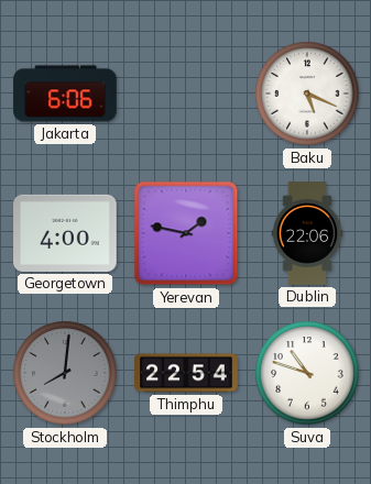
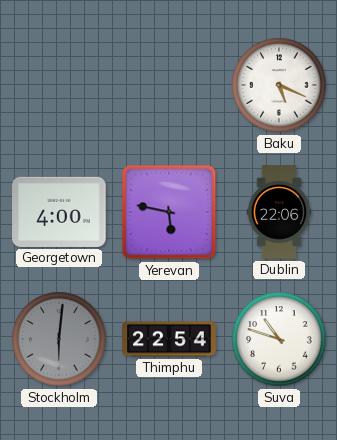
Jakarta: 6:06 -> none (65, 94)
Yerevan: 1:47 -> 5:47 (169, 212)
Stockholm: 8:01 -> 6:01 (59, 339)
